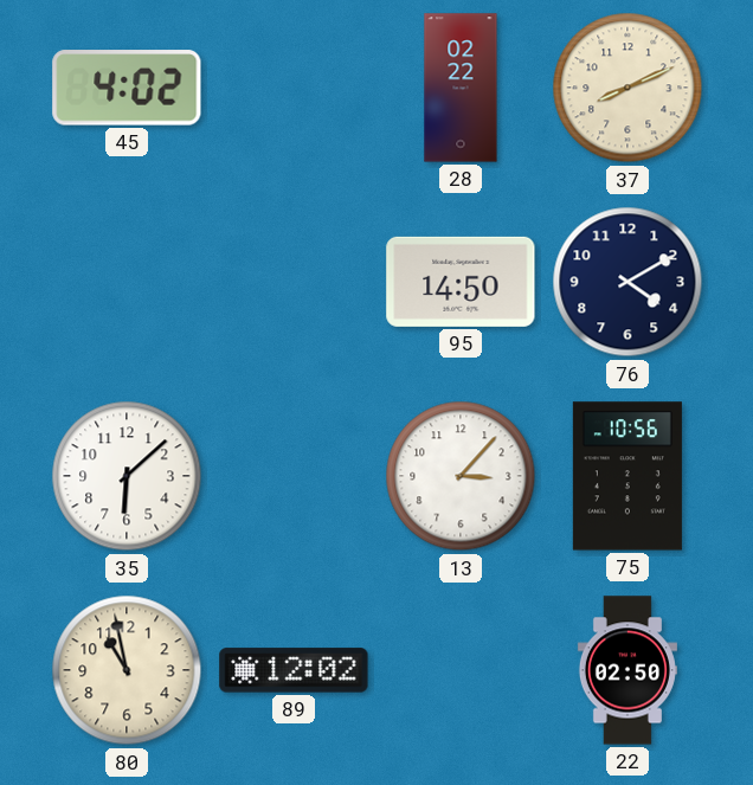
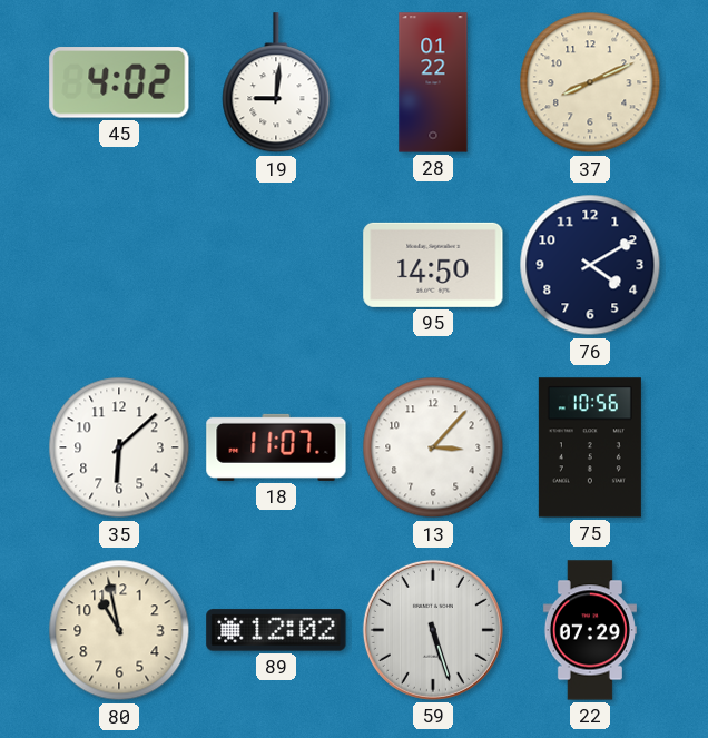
19: none -> 9:01 (276, 83)
28: 02:22 -> 01:22 (433, 82)
18: none -> 11:07 (276, 447)
59: none -> 5:27 (433, 630)
22: 02:50 -> 07:29 (590, 630)
